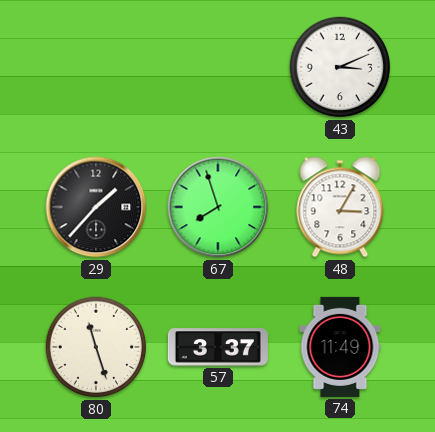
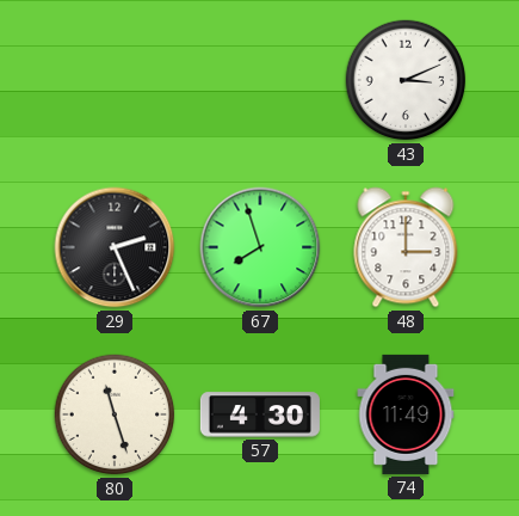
29: 1:37 -> 2:26 (115, 247)
48: 3:05 -> 3:00 (406, 247)
57: 3:37 -> 4:30 (260, 414)
